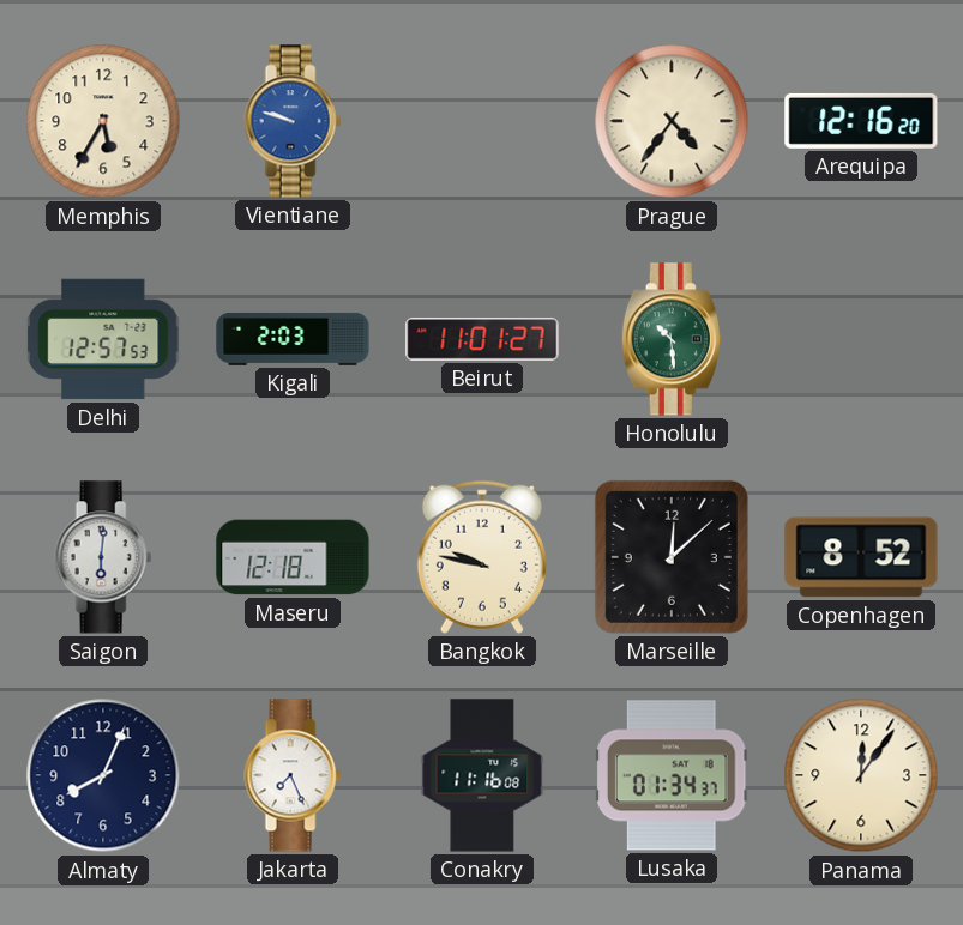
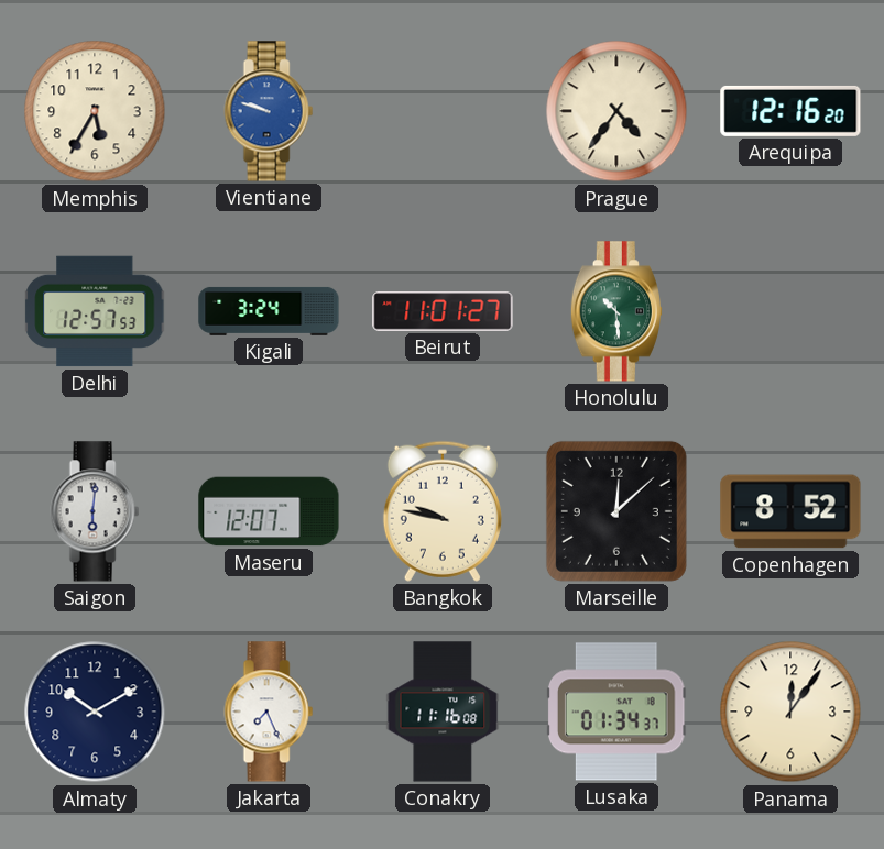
Kigali: 2:03 -> 3:24 (269, 311)
Maseru: 12:18 -> 12:07 (269, 511)
Almaty: 8:04 -> 10:10 (95, 712)
